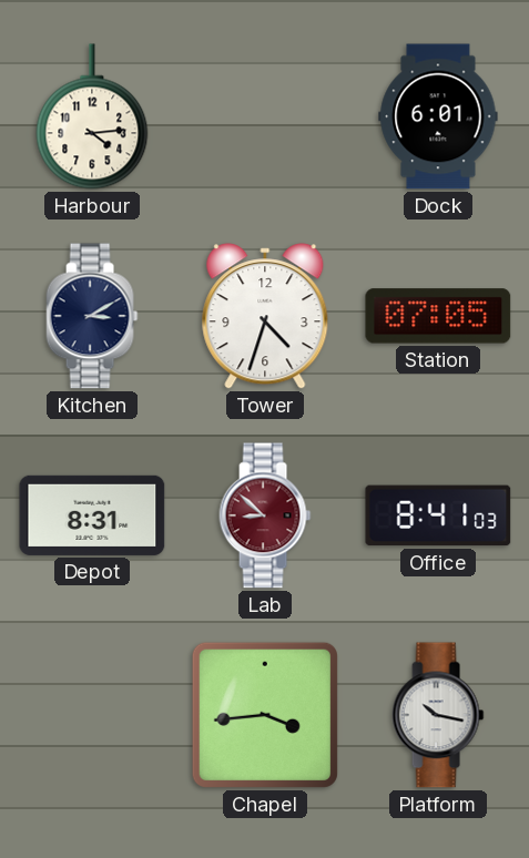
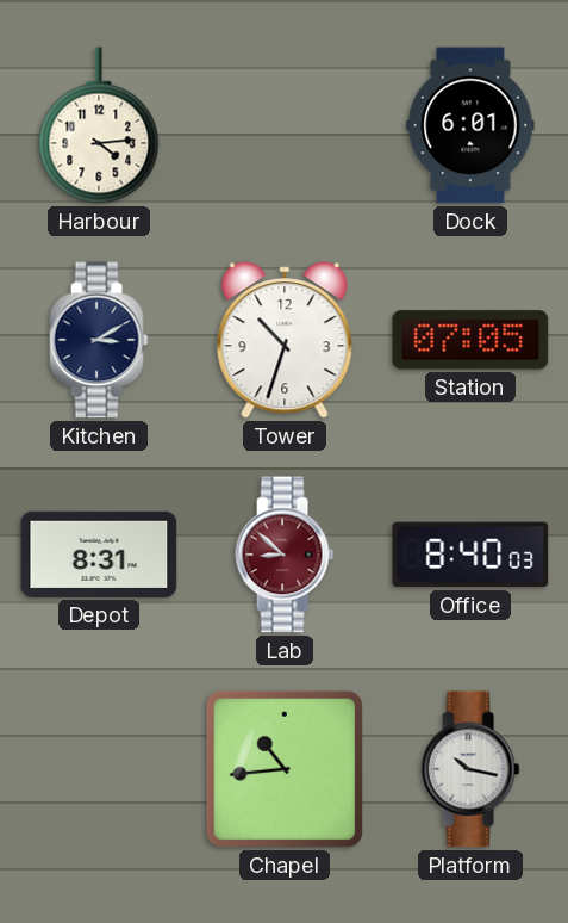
Tower: 4:33 -> 10:33 (285, 340)
Office: 8:41 -> 8:40 (470, 555)
Chapel: 3:44 -> 10:44 (285, 769)
